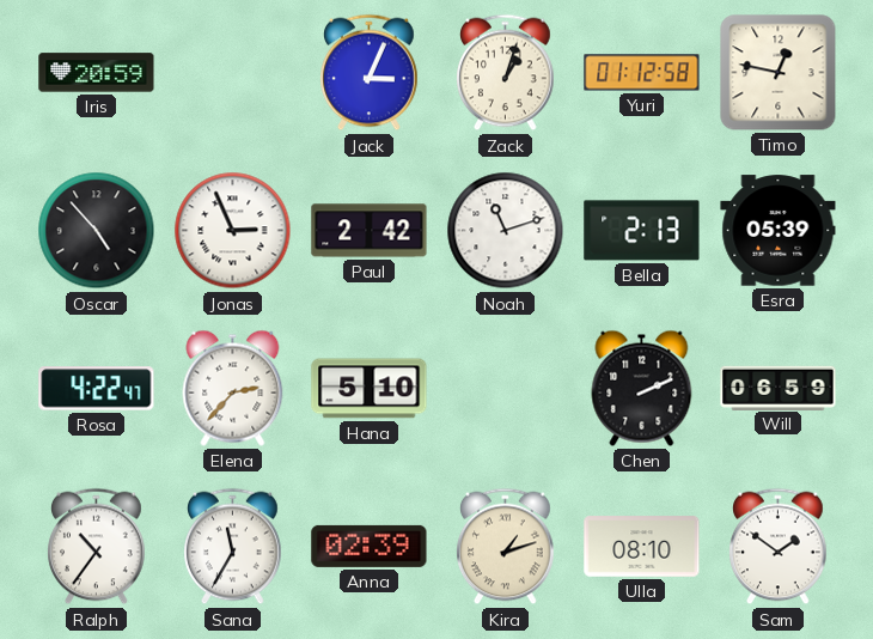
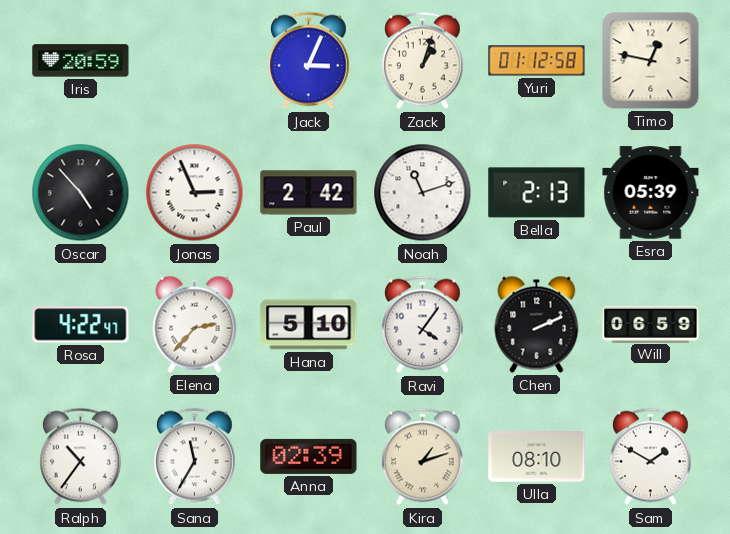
Ravi: none -> 4:06 (423, 325)
Sam: 1:51 -> 1:50 (651, 457)
